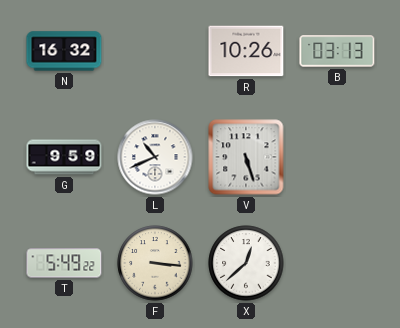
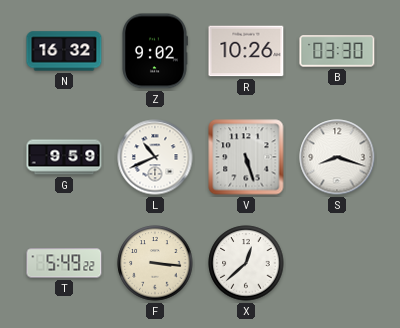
Z: none -> 9:02 (155, 51)
B: 03:13 -> 03:30 (337, 51)
S: none -> 8:18 (337, 157)
